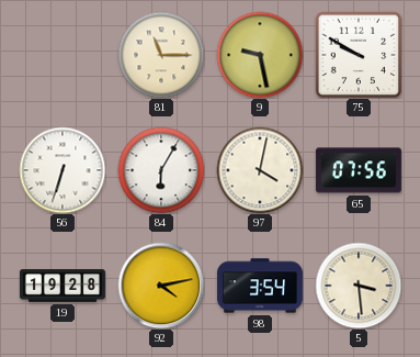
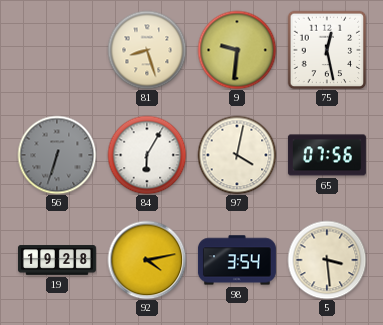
81: 11:15 -> 8:27 (147, 50)
9: 9:28 -> 9:31 (237, 50)
75: 9:50 -> 12:28 (327, 50)
56 dial: white -> grey (57, 155)
